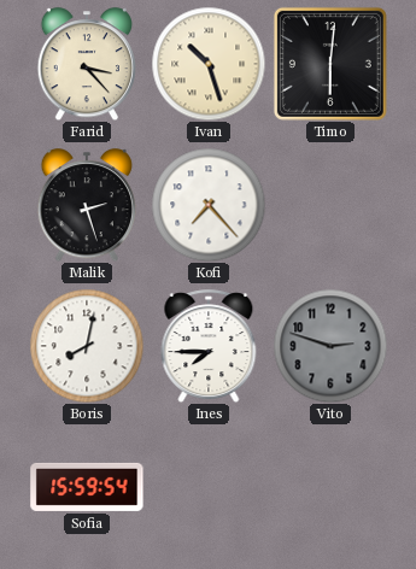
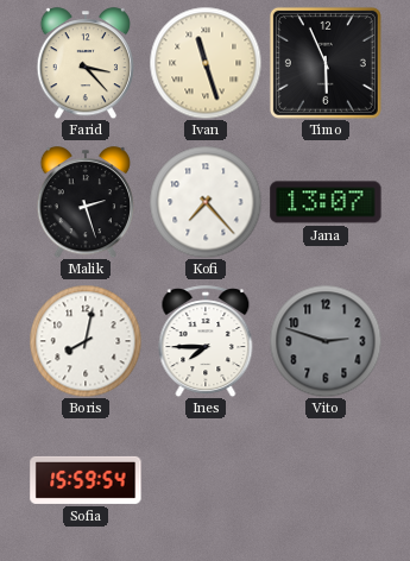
Ivan: 10:27 -> 11:27 (206, 63)
Timo: 6:01 -> 5:56 (326, 63)
Jana: none -> 13:07 (326, 202)
